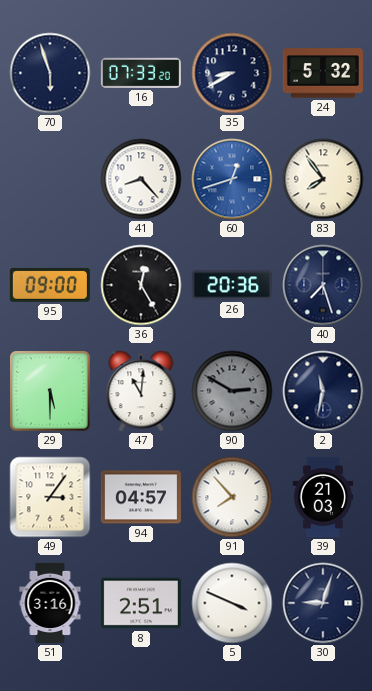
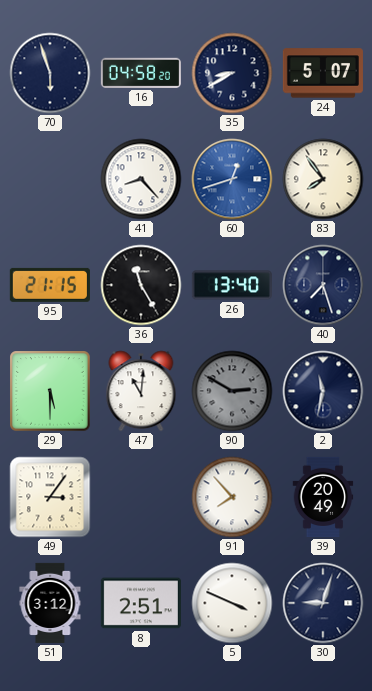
16: 07:33 -> 04:58 (141, 73)
24: 5:32 -> 5:07 (323, 73)
95: 09:00 -> 21:15 (50, 285)
36: 12:25 -> 11:25 (141, 285)
26: 20:36 -> 13:40 (232, 285)
94: 04:57 -> none (141, 497)
39: 21:03 -> 20:49 (323, 497)
51: 3:16 -> 3:12 (50, 603)
